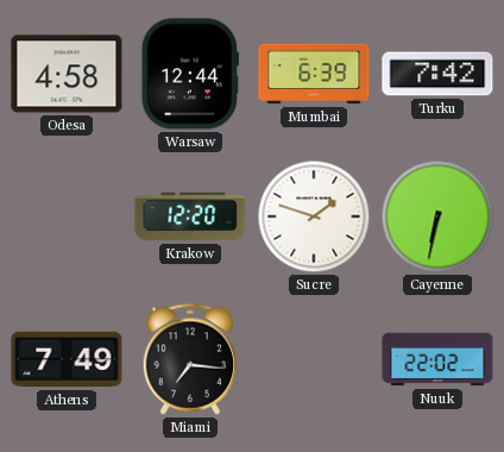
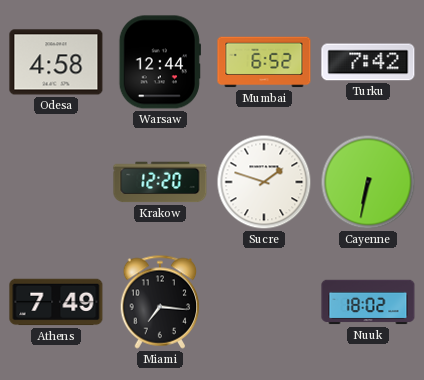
Mumbai: 6:39 -> 6:52 (264, 62)
Nuuk: 22:02 -> 18:02 (368, 302)
